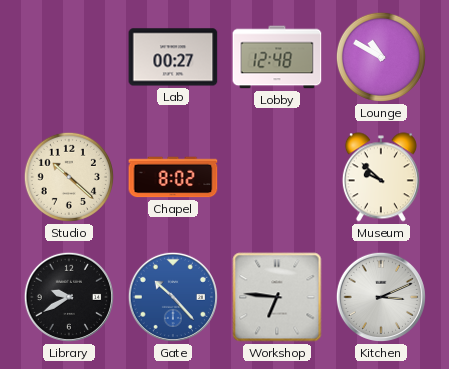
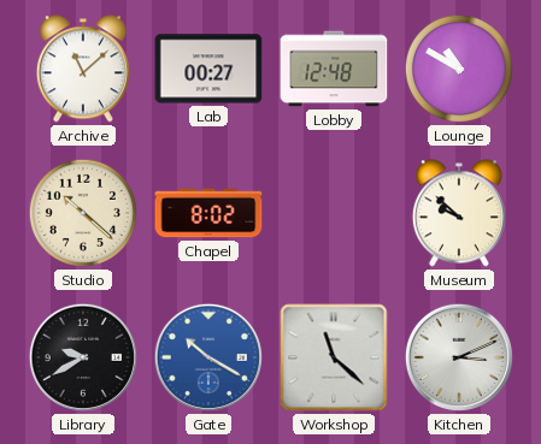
Archive: none -> 11:08 (83, 69)
Gate: 10:23 -> 10:20 (208, 357)
Workshop: 6:46 -> 11:22 (334, 357)
